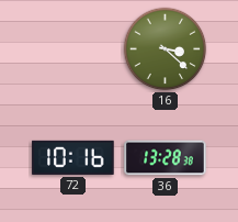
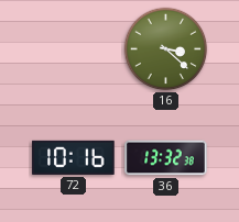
36: 13:28 -> 13:32 (166, 158)
